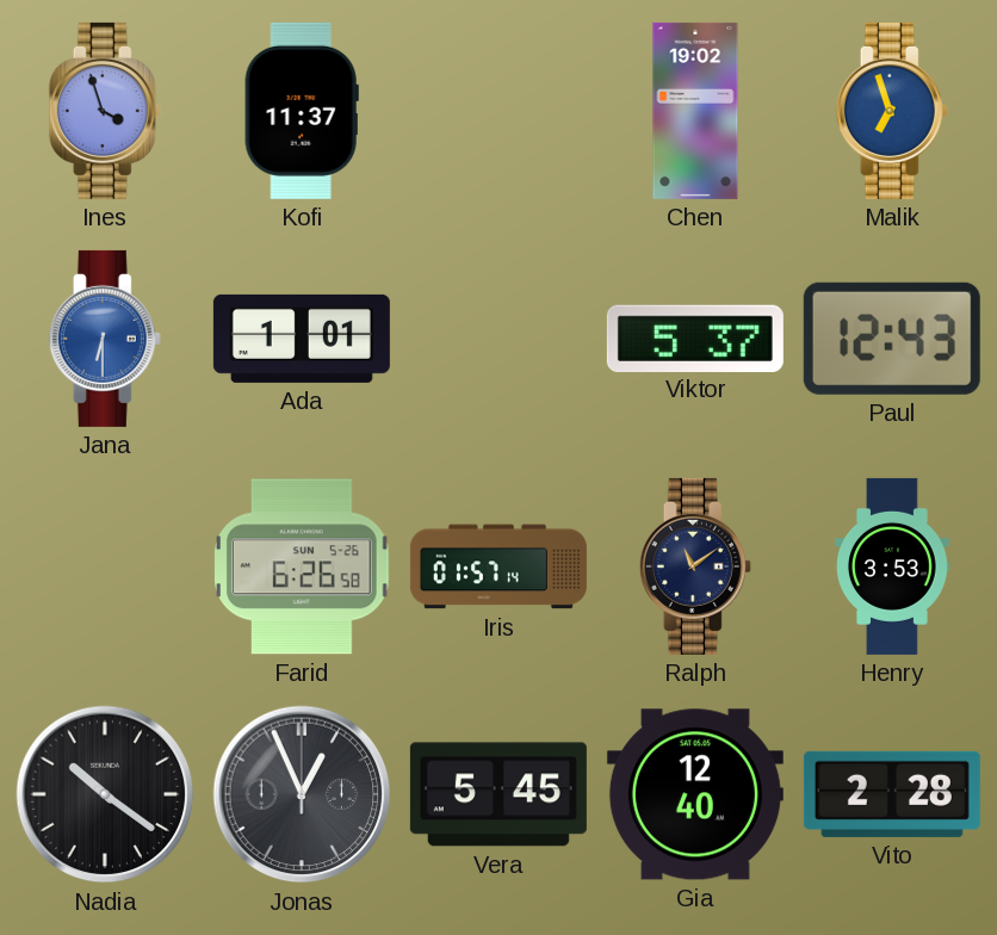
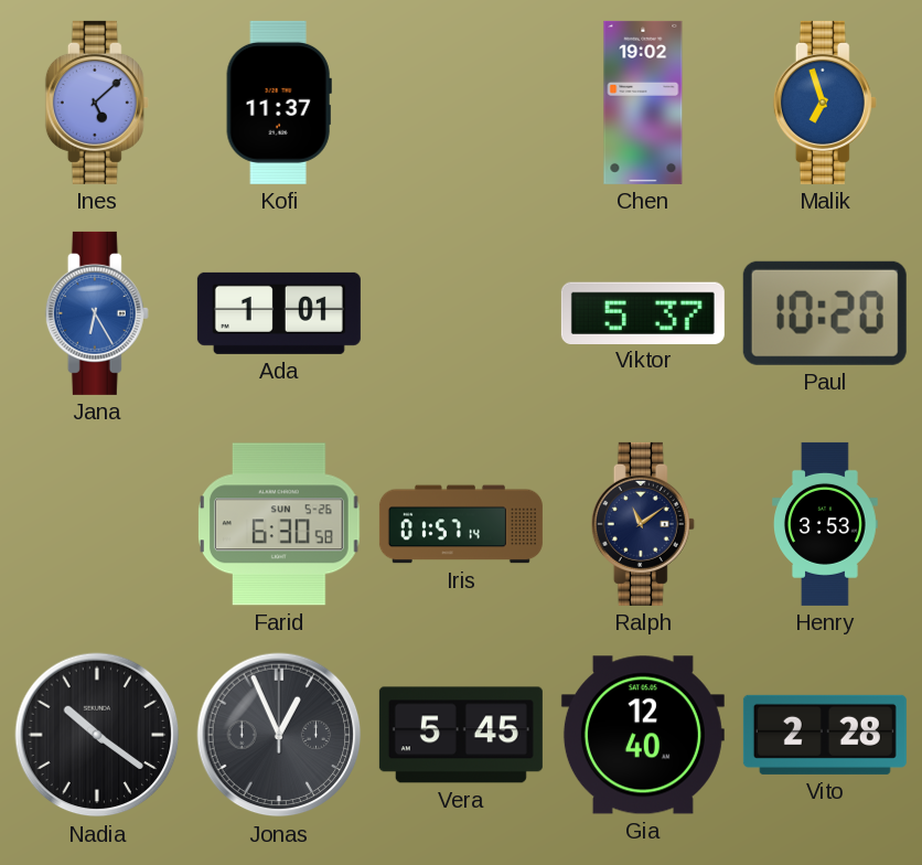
Ines: 3:57 -> 5:08 (97, 103)
Jana: 6:30 -> 6:25 (97, 313)
Paul: 12:43 -> 10:20 (825, 313)
Farid: 6:26 -> 6:30 (280, 524)
